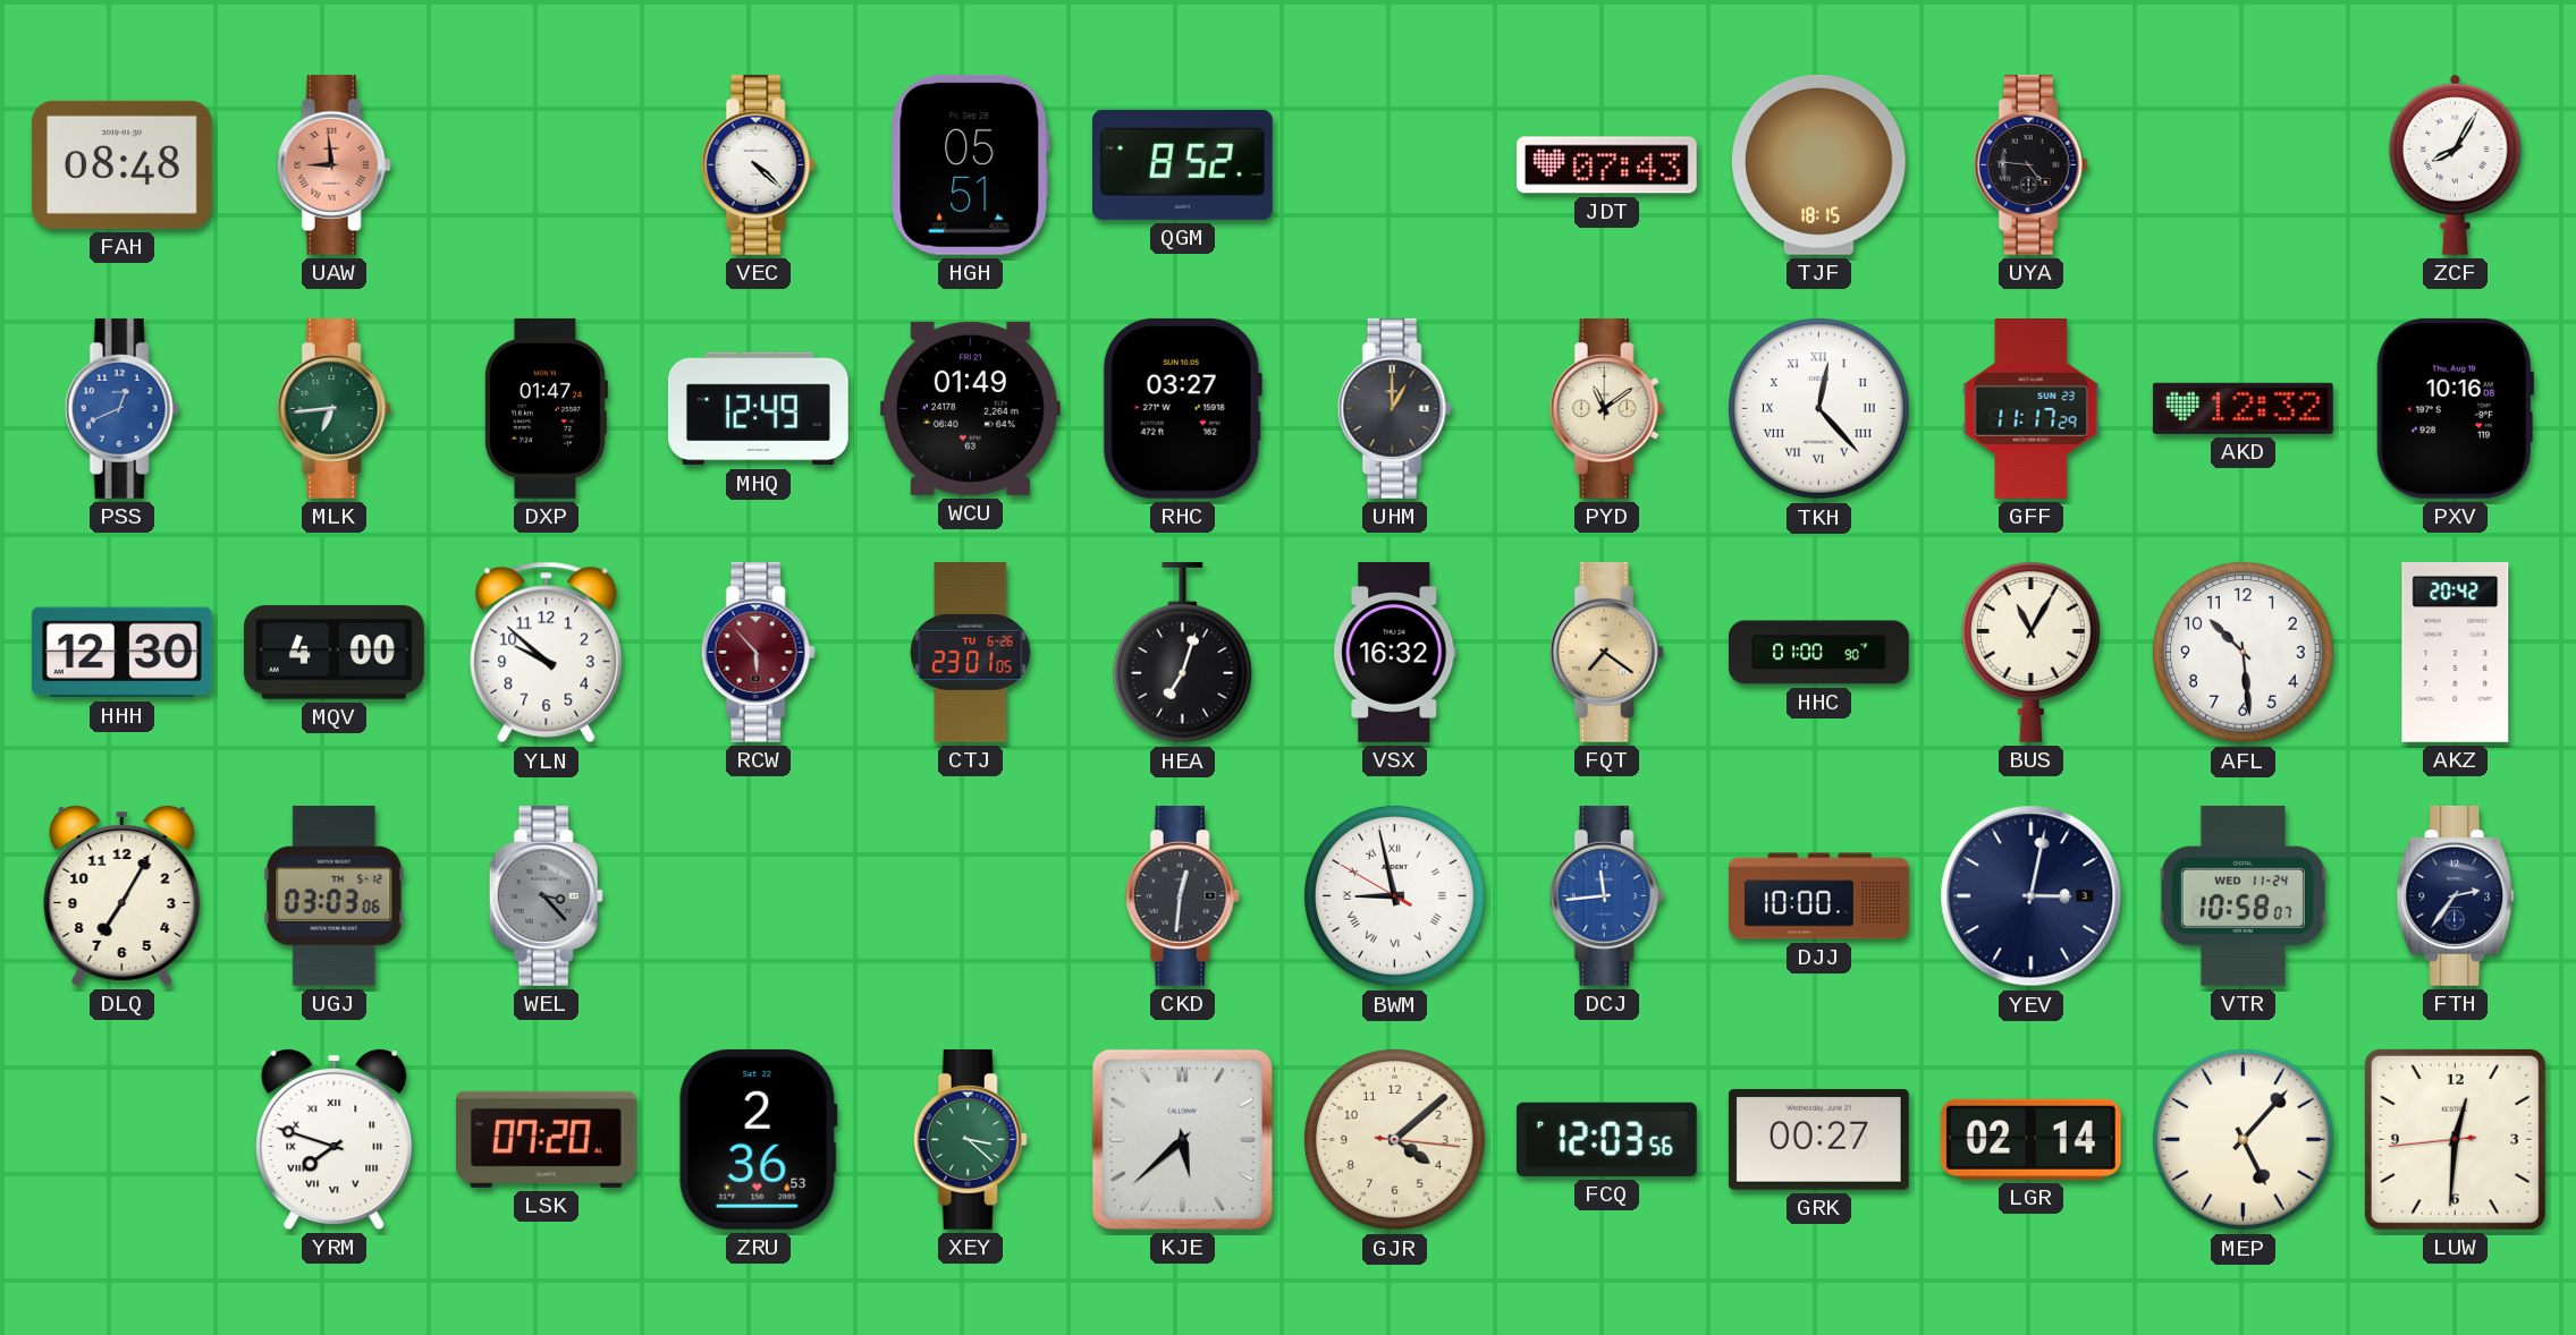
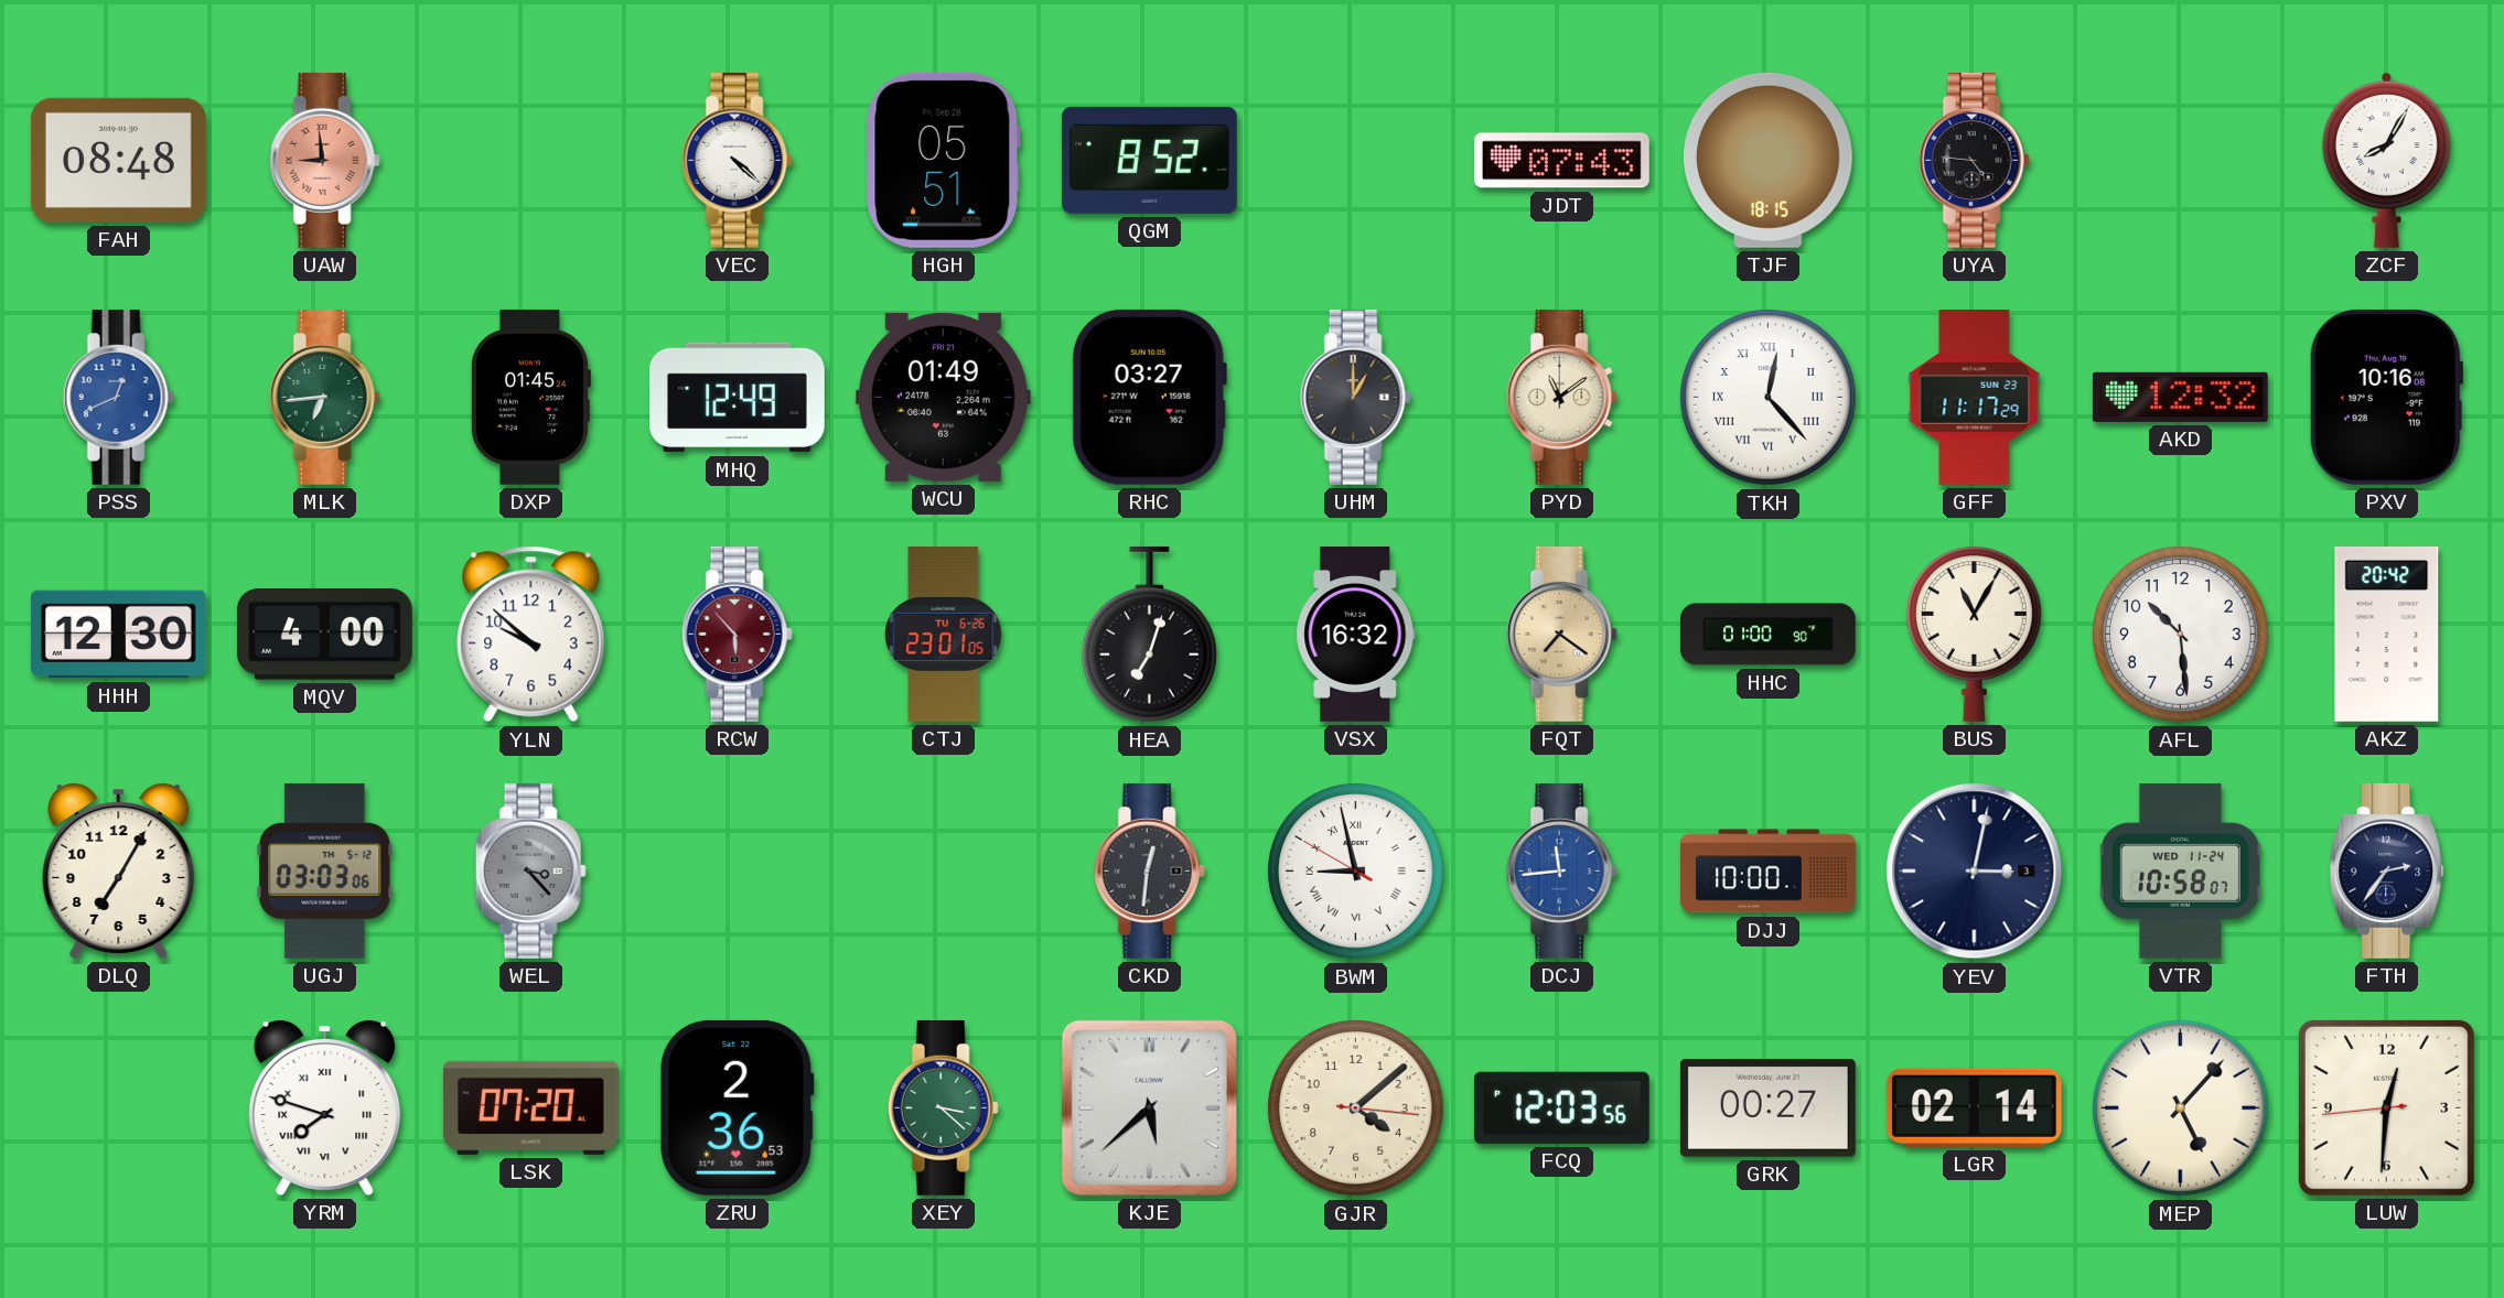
DXP: 01:47 -> 01:45 (530, 397)
